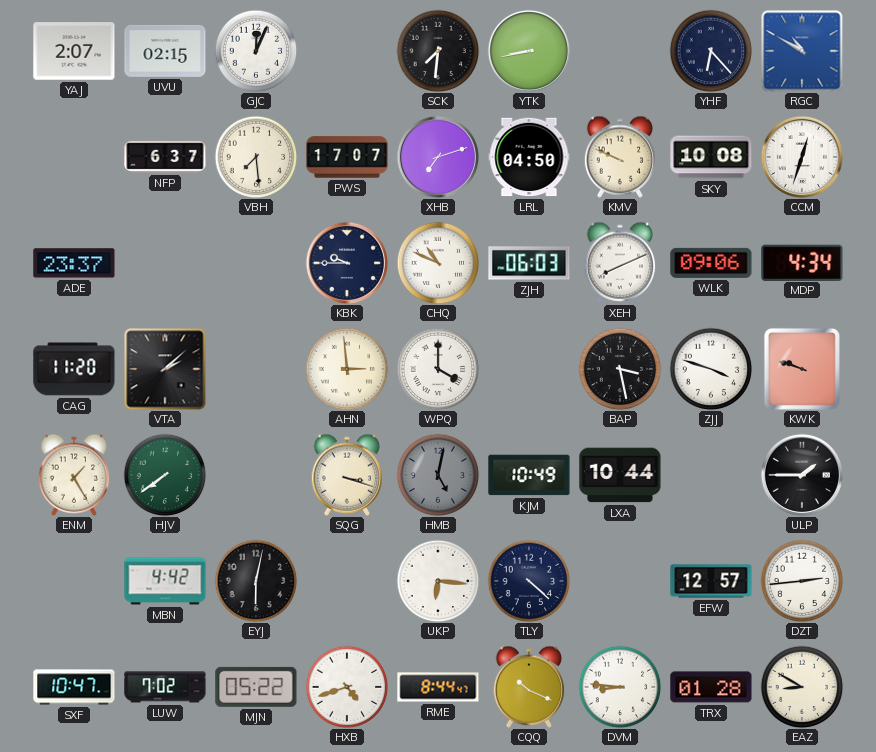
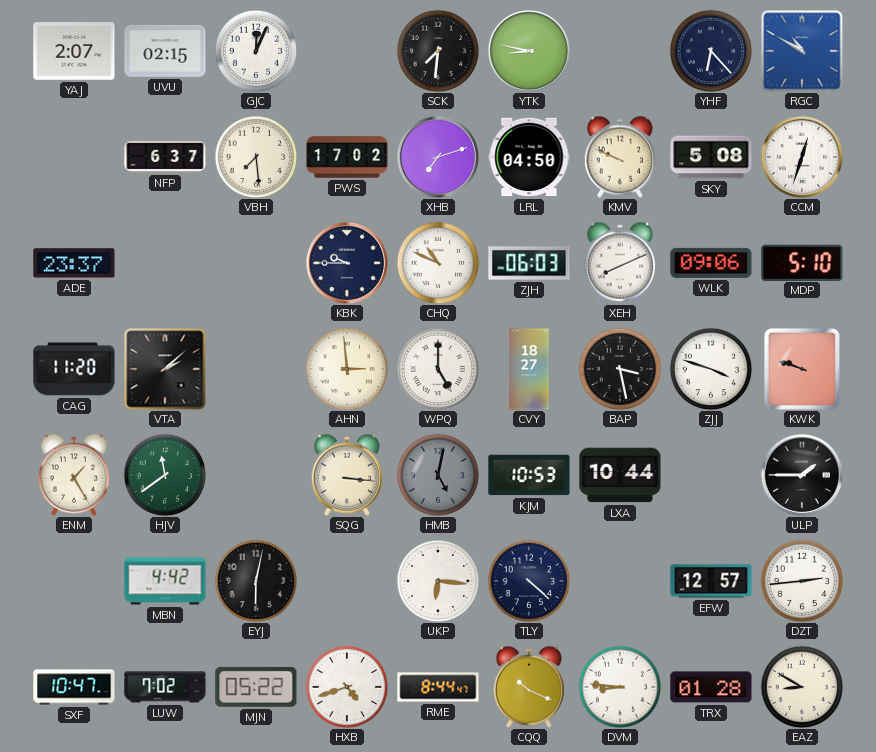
YTK: 8:43 -> 8:47 (529, 51)
PWS: 17:07 -> 17:02 (347, 157)
SKY: 10:08 -> 5:08 (711, 157)
MDP: 4:34 -> 5:10 (802, 262)
WPQ: 4:00 -> 5:00 (438, 369)
CVY: none -> 18:27 (529, 369)
HJV: 7:39 -> 11:39 (165, 475)
SQG: 3:18 -> 3:16 (347, 475)
KJM: 10:49 -> 10:53 (529, 475)
